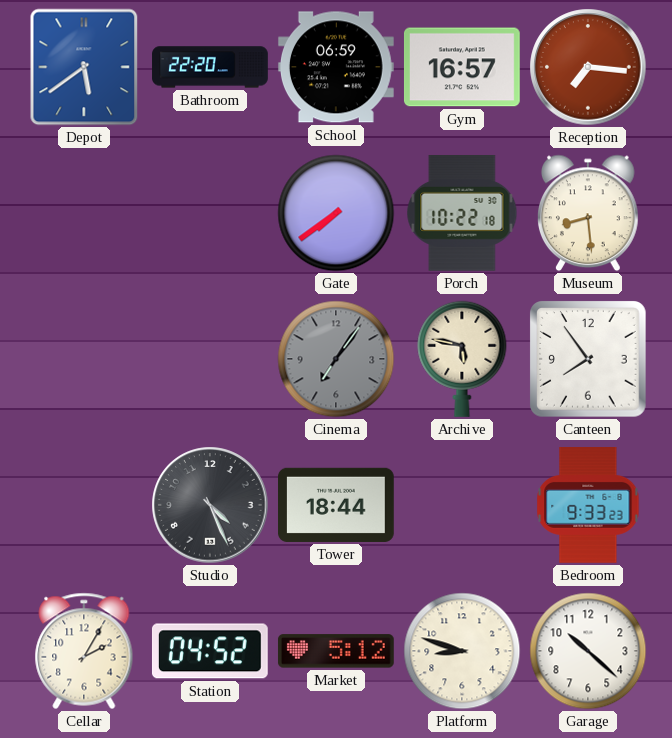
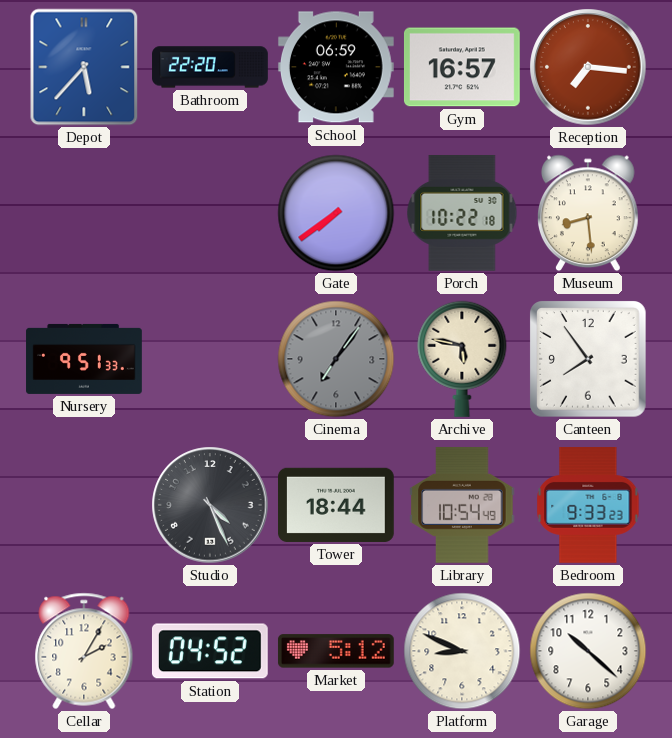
Depot: 5:39 -> 5:37 (84, 67)
Nursery: none -> 9:51 (84, 359)
Library: none -> 10:54 (462, 505)
Platform: 8:48 -> 8:49 (462, 651)
